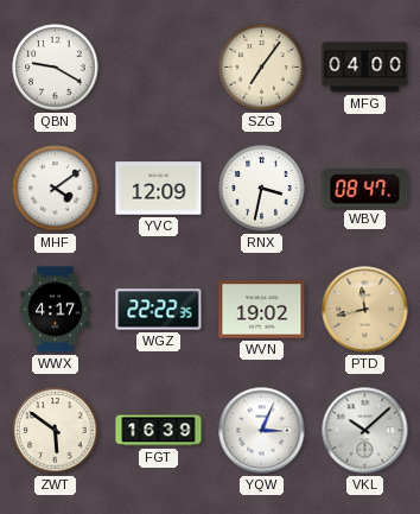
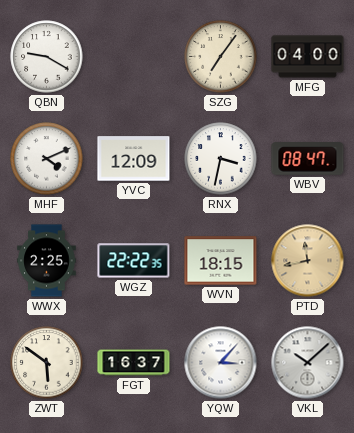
MHF: 4:09 -> 4:11 (47, 159)
WWX: 4:17 -> 2:25 (47, 261)
WVN: 19:02 -> 18:15 (221, 261)
FGT: 16:39 -> 16:37 (134, 363)
YQW: 3:04 -> 3:07 (221, 363)
